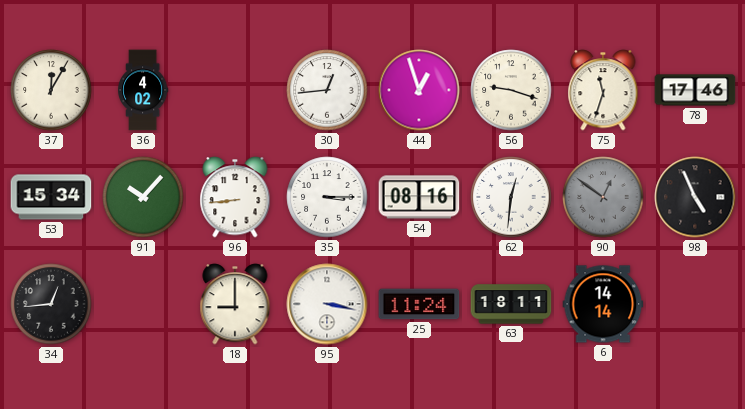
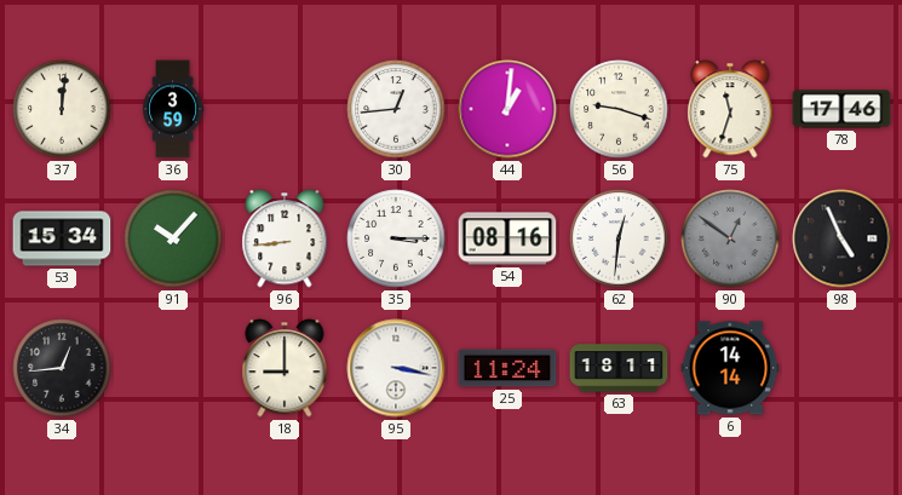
37: 12:05 -> 12:01 (62, 109)
36: 4:02 -> 3:59 (174, 109)
44: 12:57 -> 1:01 (507, 109)
